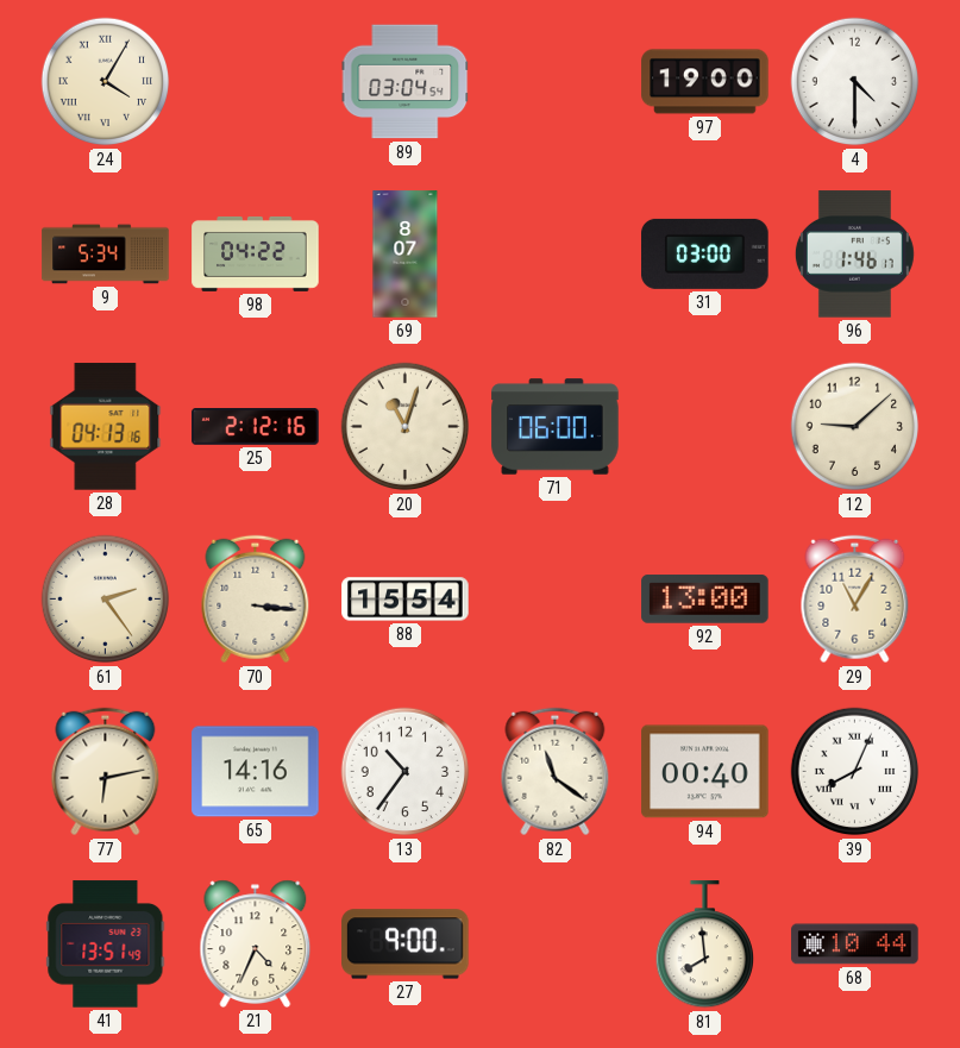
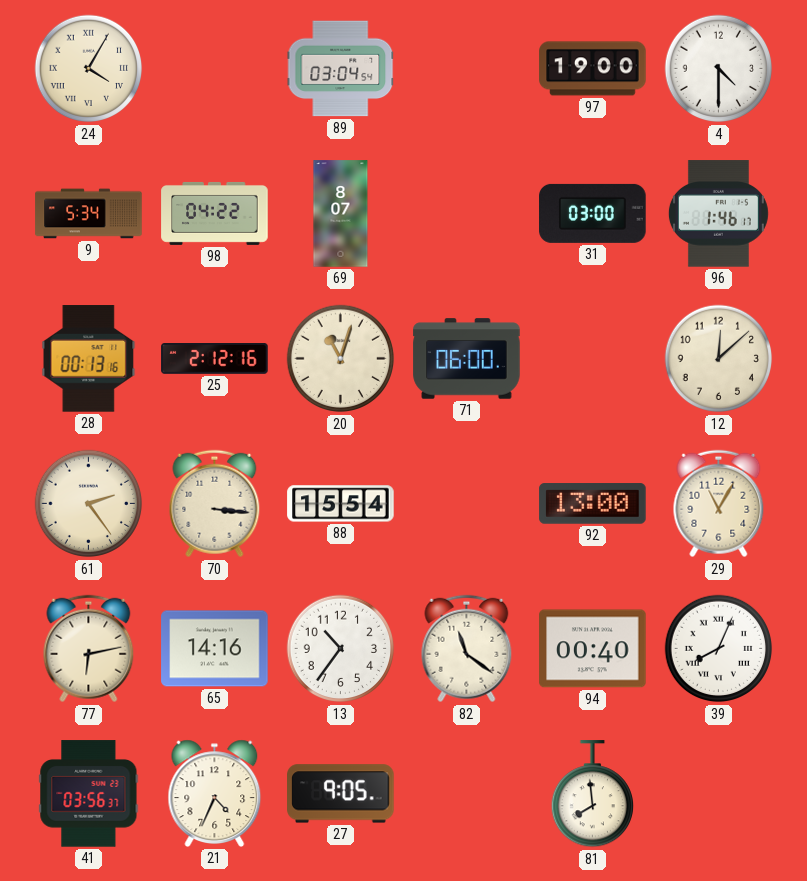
28: 04:13 -> 00:13 (89, 359)
12: 9:08 -> 12:08 (719, 359)
41: 13:51 -> 03:56 (89, 794)
27: 9:00 -> 9:05 (341, 794)
68: 10:44 -> none (855, 945)
